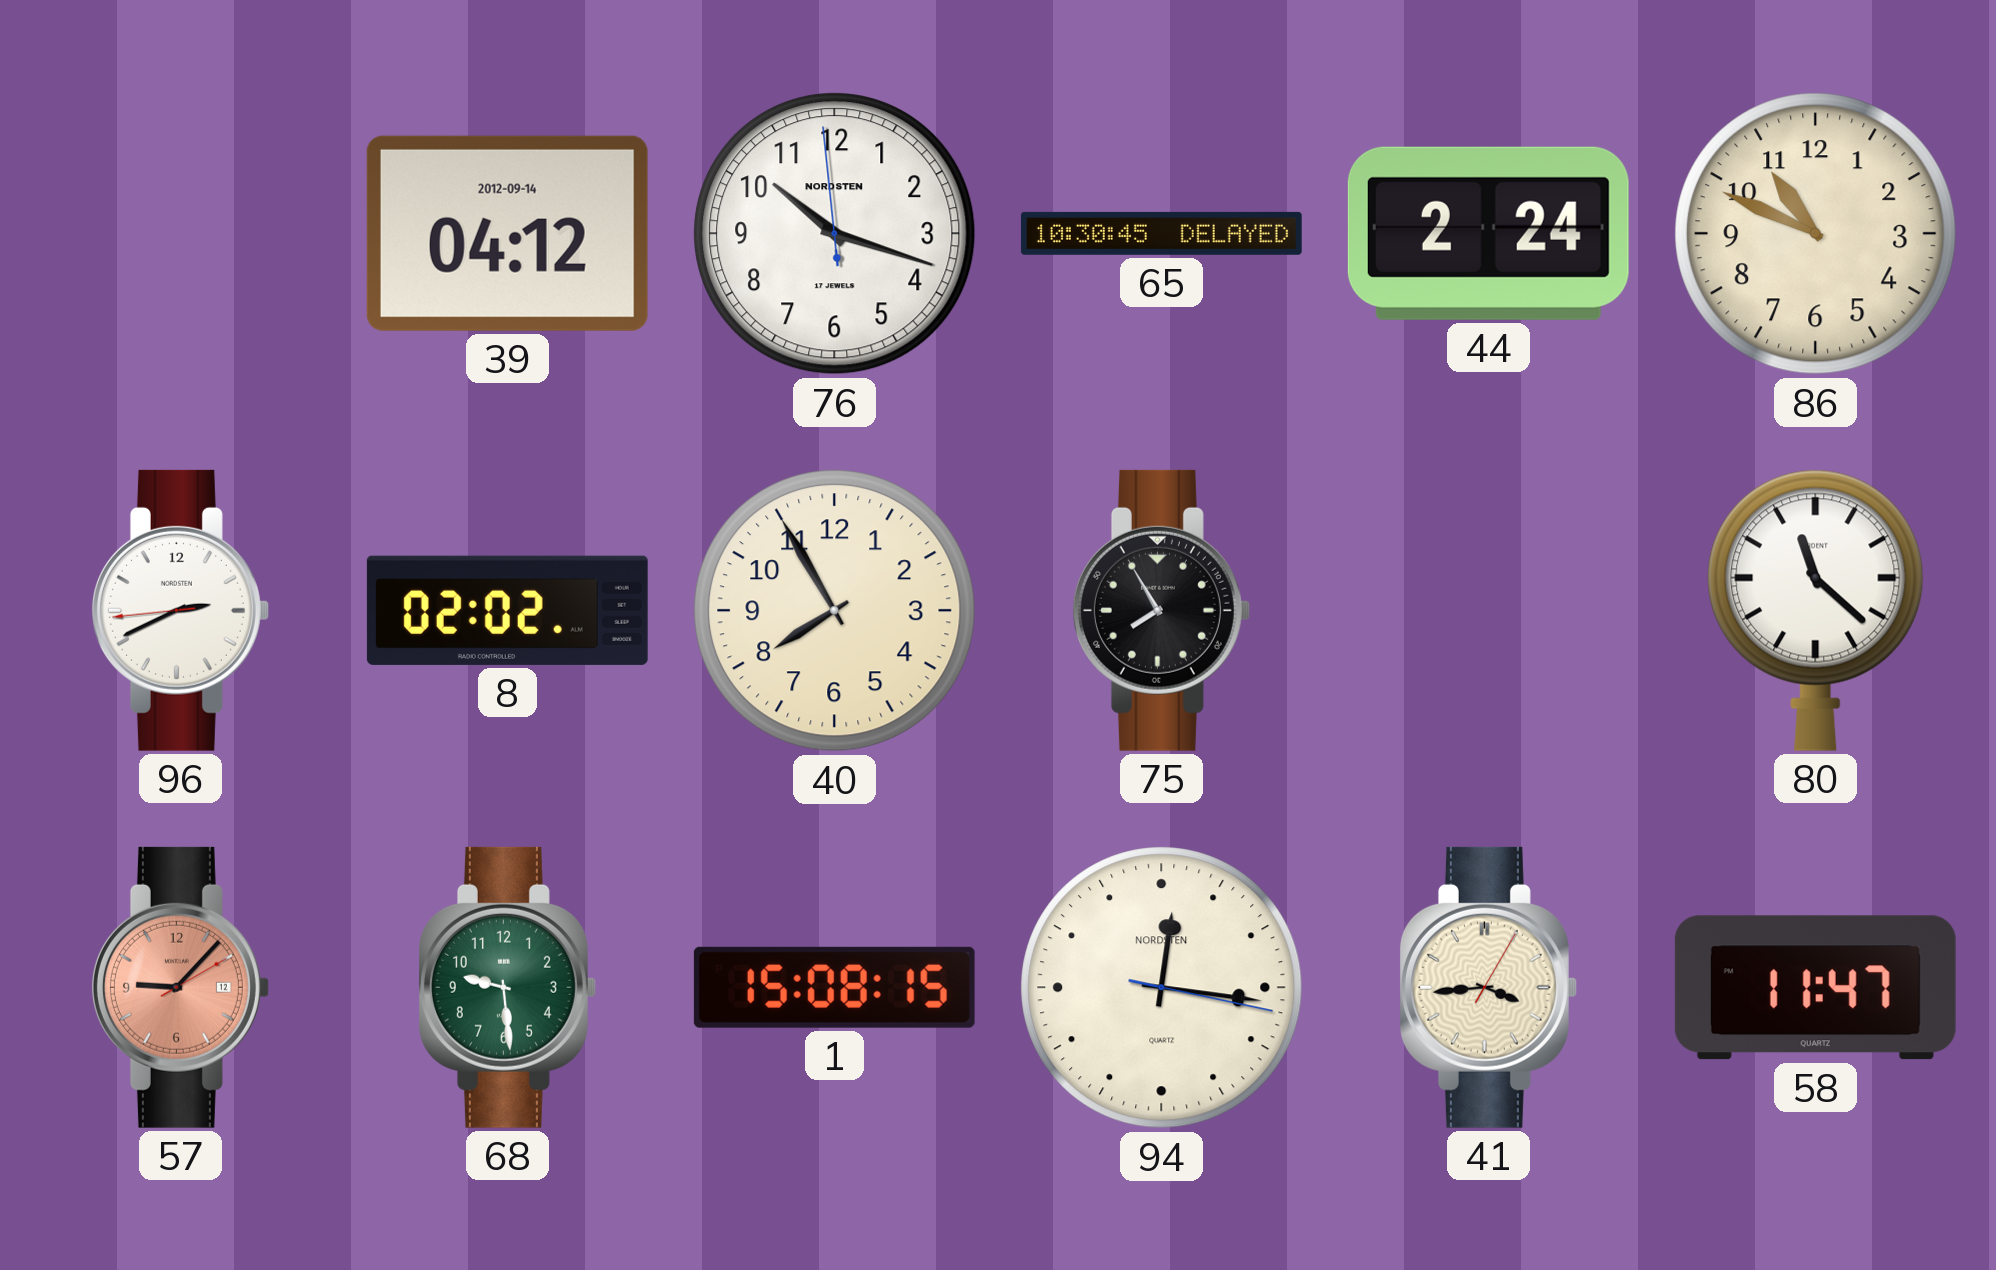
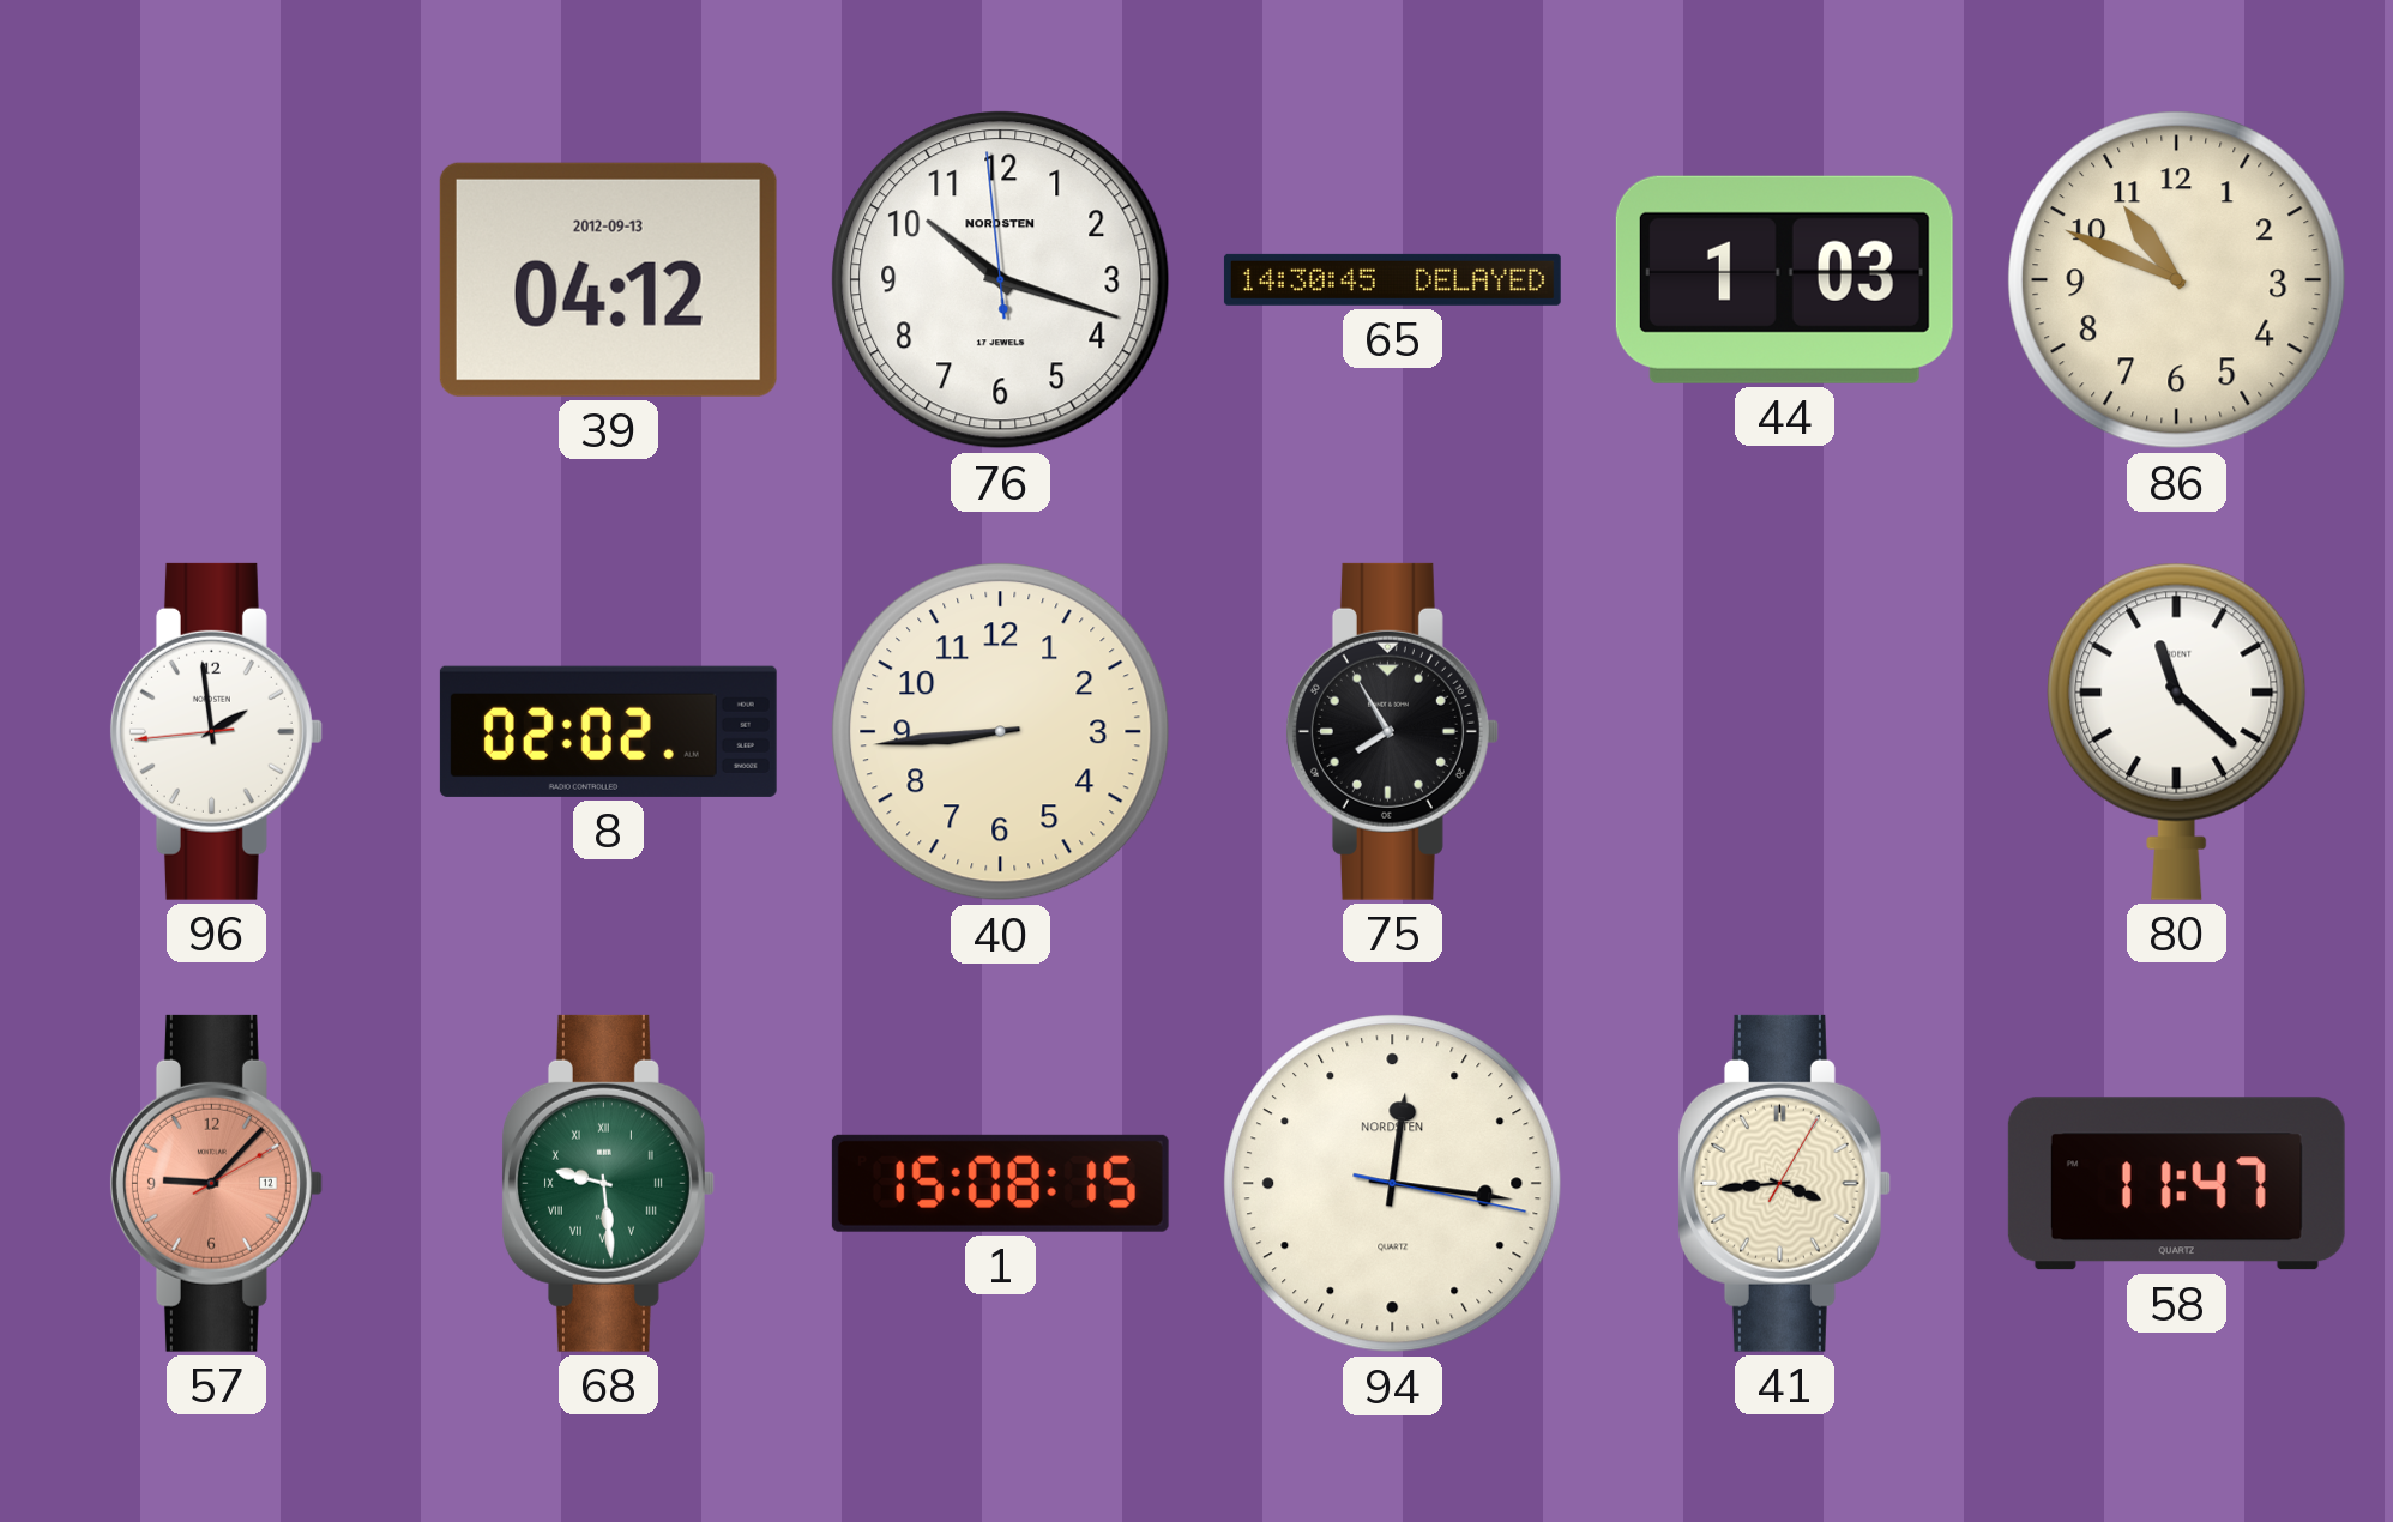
39 date: 2012-09-14 -> 2012-09-13 (608, 279)
65: 10:30 -> 14:30 (1392, 279)
44: 2:24 -> 1:03 (1784, 279)
96: 2:40 -> 1:58 (216, 731)
40: 7:55 -> 8:44 (1001, 732)
68 numerals: Arabic -> Roman (608, 1183)
